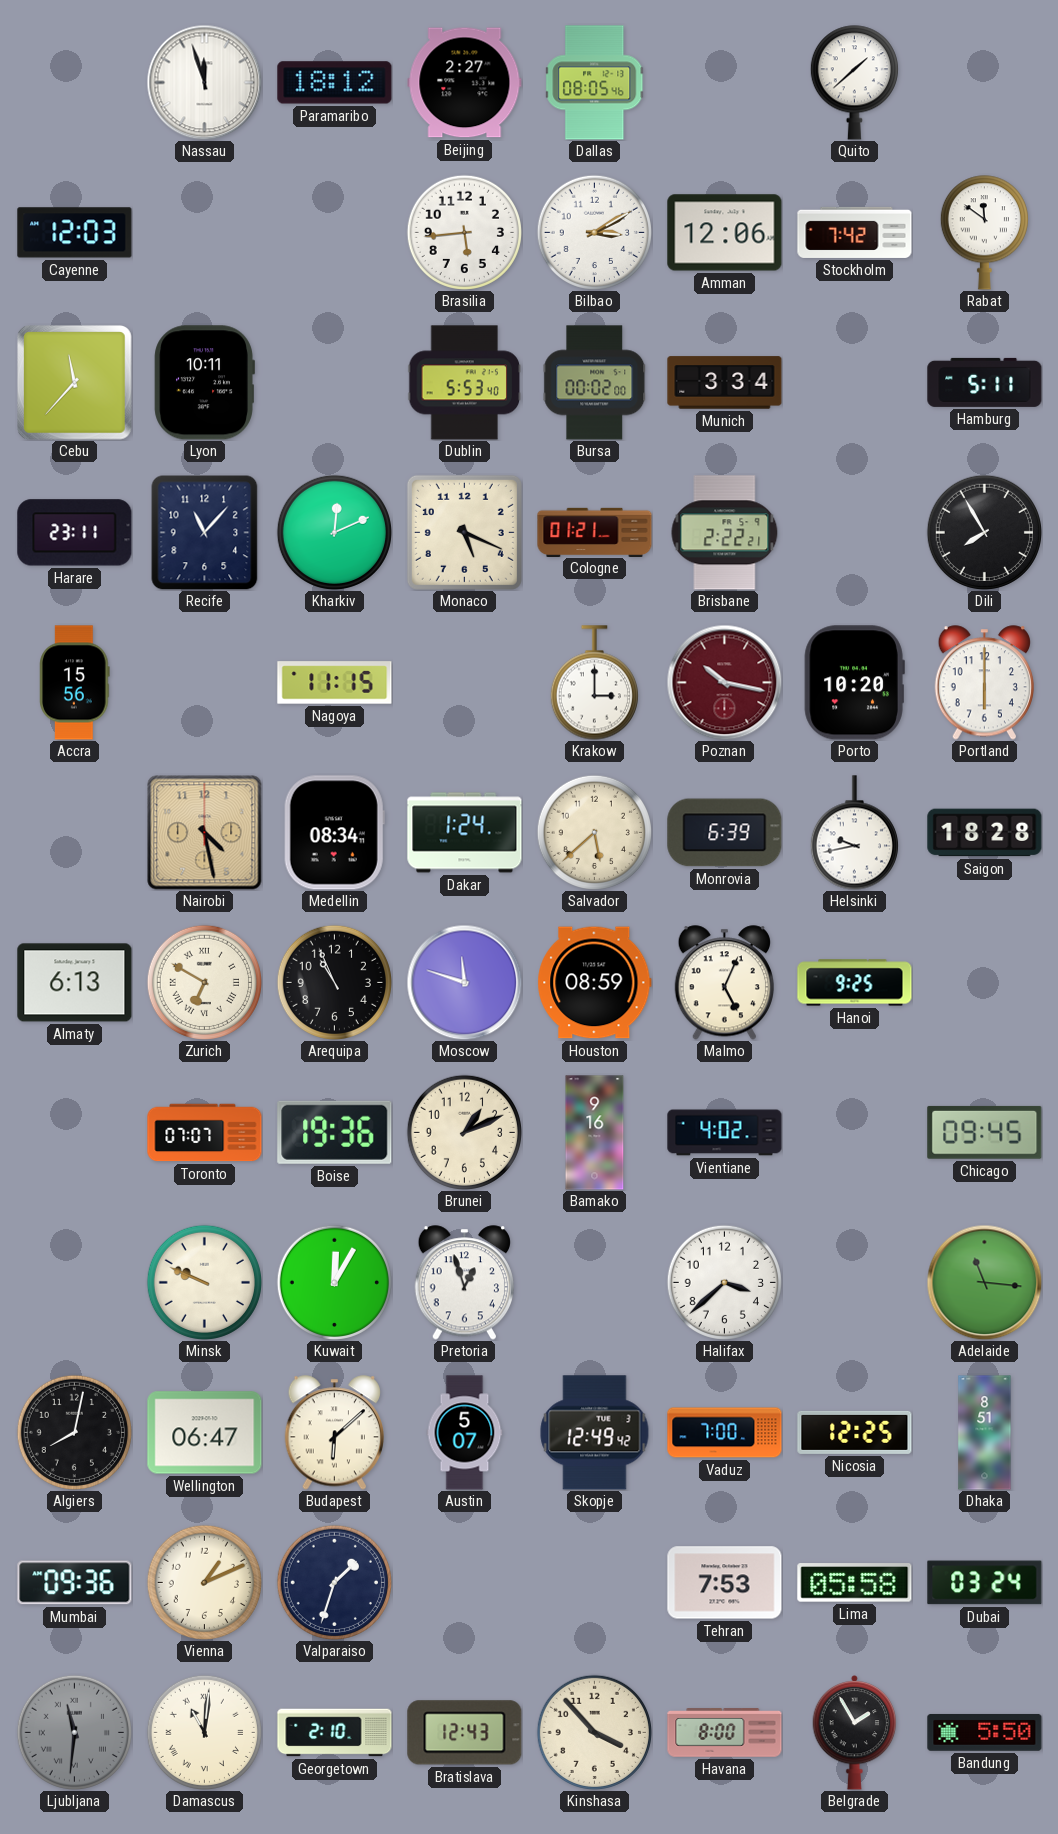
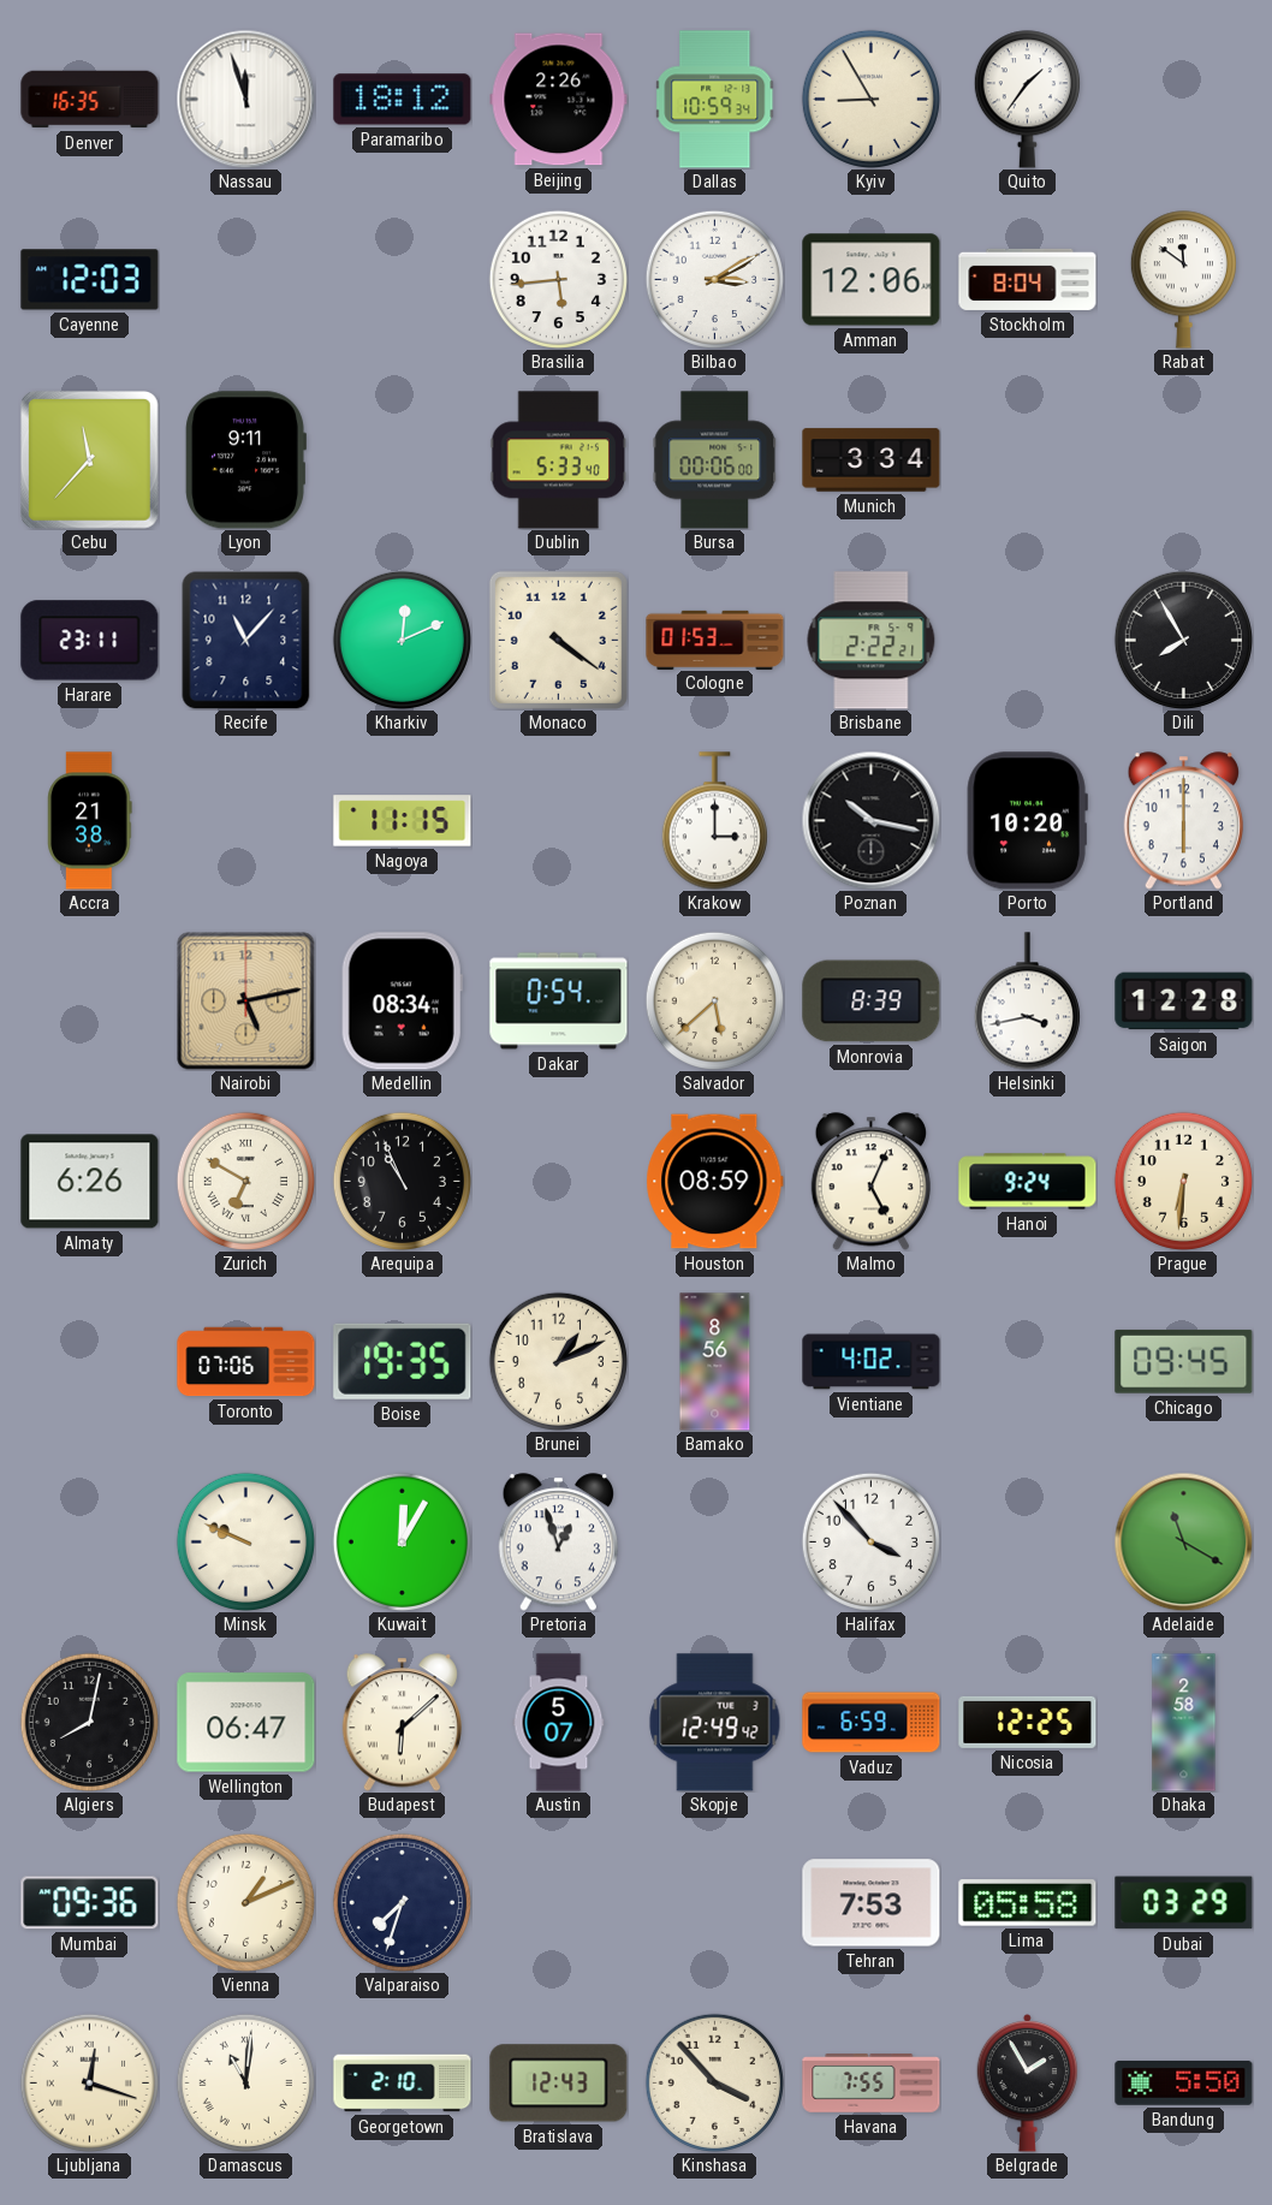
Denver: none -> 16:35 (90, 100)
Beijing: 2:27 -> 2:26 (559, 100)
Dallas: 08:05 -> 10:59 (715, 100)
Kyiv: none -> 8:55 (870, 99)
Quito: 1:38 -> 1:36 (1027, 100)
Stockholm: 7:42 -> 8:04 (1028, 279)
Lyon: 10:11 -> 9:11 (245, 460)
Dublin: 5:53 -> 5:33 (559, 460)
Bursa: 00:02 -> 00:06 (715, 460)
Hamburg: 5:11 -> none (985, 382)
Monaco: 5:19 -> 4:21 (558, 640)
Cologne: 01:21 -> 01:53 (715, 640)
Accra: 15:56 -> 21:38 (90, 821)
Poznan dial: burgundy -> black (870, 820)
Nairobi: 4:28 -> 5:13 (246, 1002)
Dakar: 1:24 -> 0:54 (559, 1002)
Monrovia: 6:39 -> 8:39 (872, 1002)
Helsinki: 9:43 -> 3:43 (1027, 1002)
Saigon: 18:28 -> 12:28 (1184, 1002)
Almaty: 6:13 -> 6:26 (90, 1182)
Moscow: 11:48 -> none (464, 982)
Hanoi: 9:25 -> 9:24 (1028, 1182)
Prague: none -> 6:31 (1183, 1181)
Toronto: 07:07 -> 07:06 (246, 1362)
Boise: 19:36 -> 19:35 (403, 1361)
Bamako: 9:16 -> 8:56 (715, 1362)
Halifax: 3:38 -> 3:53 (870, 1541)
Adelaide: 11:16 -> 11:20 (1183, 1541)
Vaduz: 7:00 -> 6:59 (872, 1723)
Dhaka: 8:51 -> 2:58 (1184, 1723)
Valparaiso: 1:33 -> 7:33 (402, 1902)
Dubai: 03:24 -> 03:29 (1184, 1903)
Ljubljana: 11:31 -> 12:18 (89, 2082)
Ljubljana dial: grey -> cream (89, 2082)
Havana: 8:00 -> 7:55 (872, 2084)
